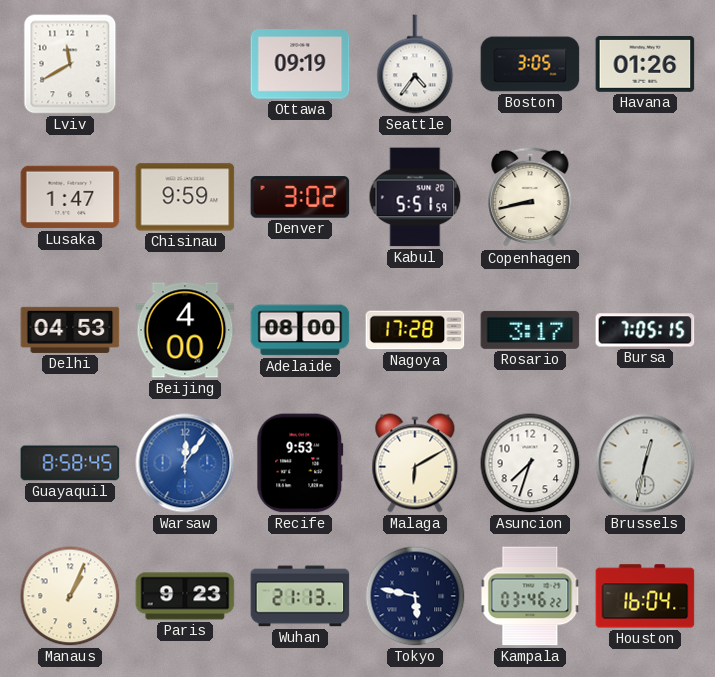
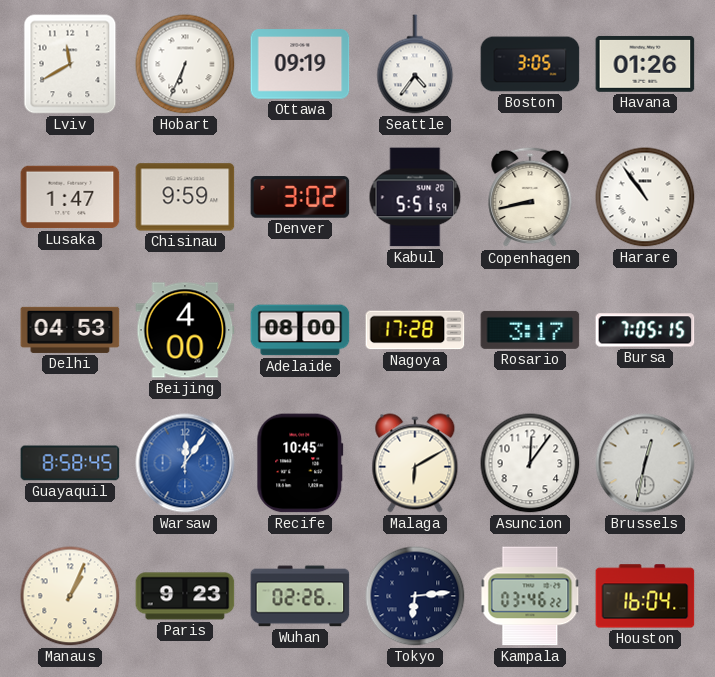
Hobart: none -> 6:34 (185, 64)
Harare: none -> 10:54 (645, 197)
Recife: 9:53 -> 10:45 (300, 463)
Asuncion: 7:33 -> 12:06 (530, 463)
Wuhan: 21:13 -> 02:26 (300, 596)
Tokyo: 5:47 -> 6:14 (415, 596)
